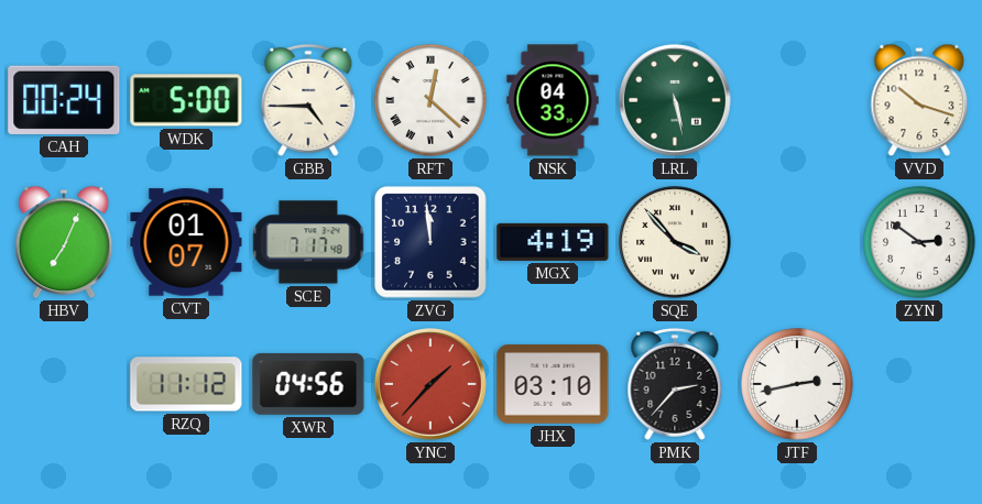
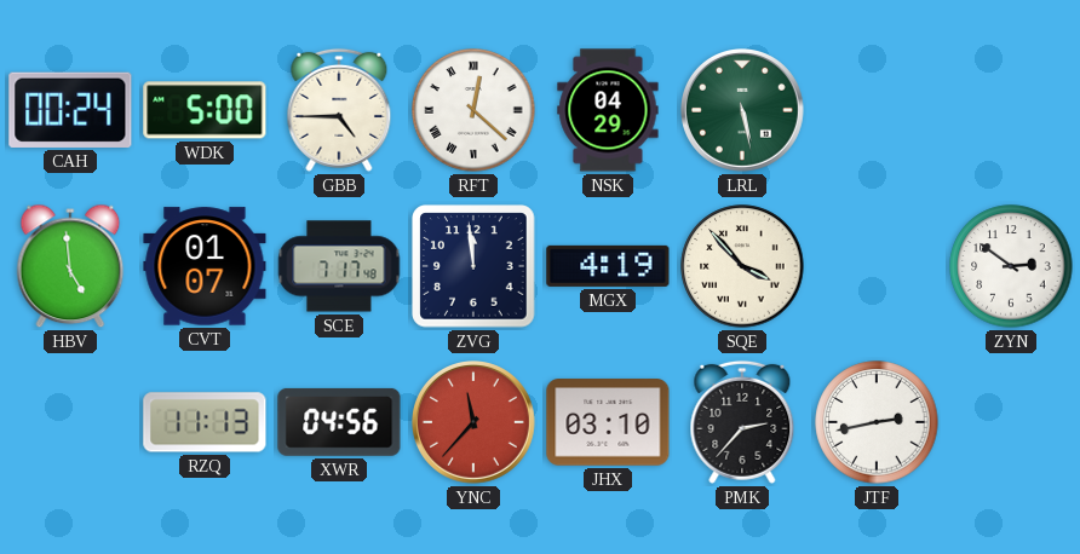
NSK: 04:33 -> 04:29 (608, 110)
VVD: 10:18 -> none (919, 100)
HBV: 7:04 -> 4:59 (70, 266)
RZQ: 11:12 -> 11:13 (205, 422)
YNC: 1:37 -> 11:37 (475, 423)
